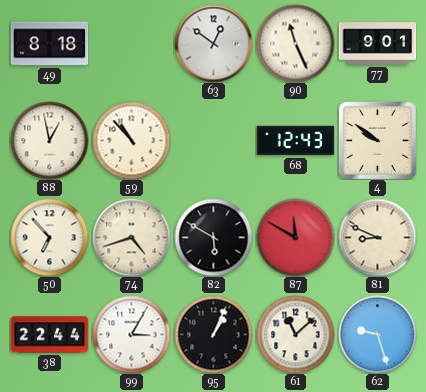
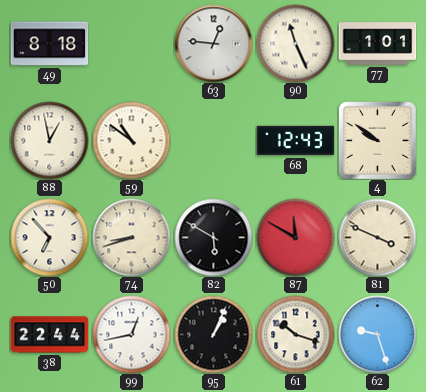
63: 12:51 -> 12:46 (213, 43)
77: 9:01 -> 1:01 (377, 44)
59: 10:53 -> 10:51 (131, 140)
74: 4:42 -> 8:42 (131, 237)
81: 8:49 -> 3:49 (377, 237)
99: 3:05 -> 12:43 (131, 334)
61: 11:08 -> 10:18 (295, 334)
